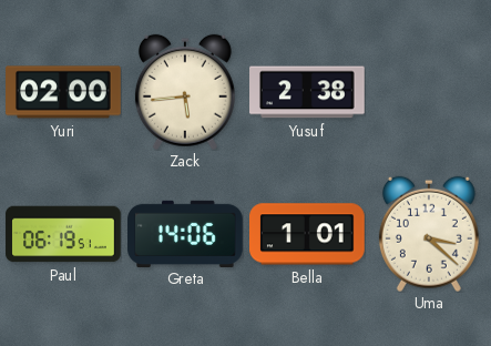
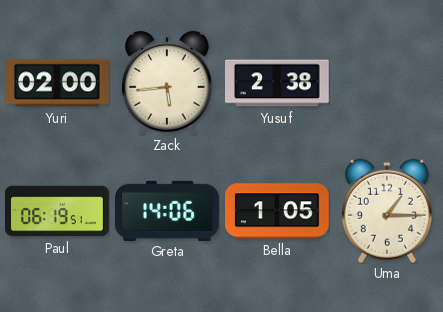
Bella: 1:01 -> 1:05 (278, 211)
Uma: 3:22 -> 1:15 (387, 211)
